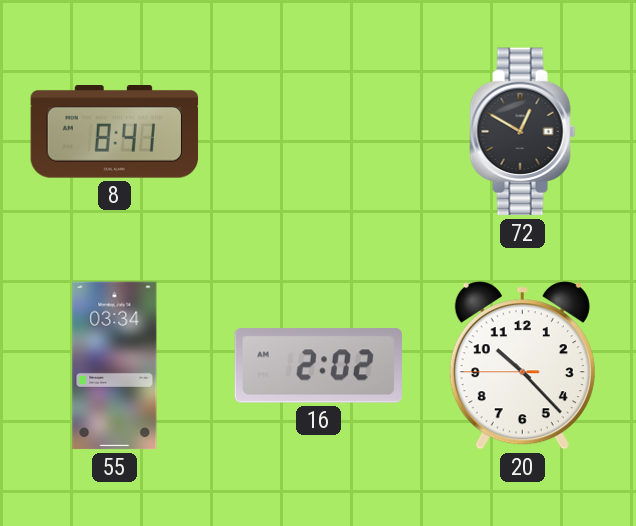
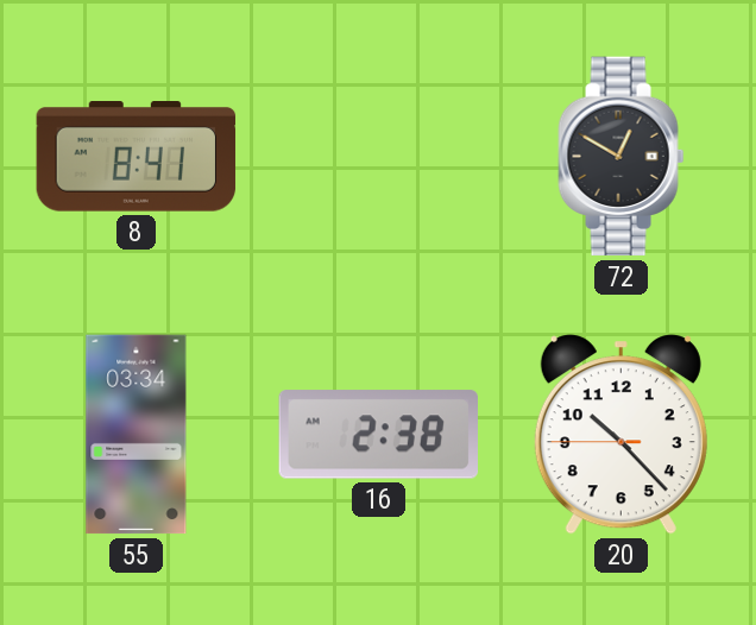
16: 2:02 -> 2:38 (378, 435)
